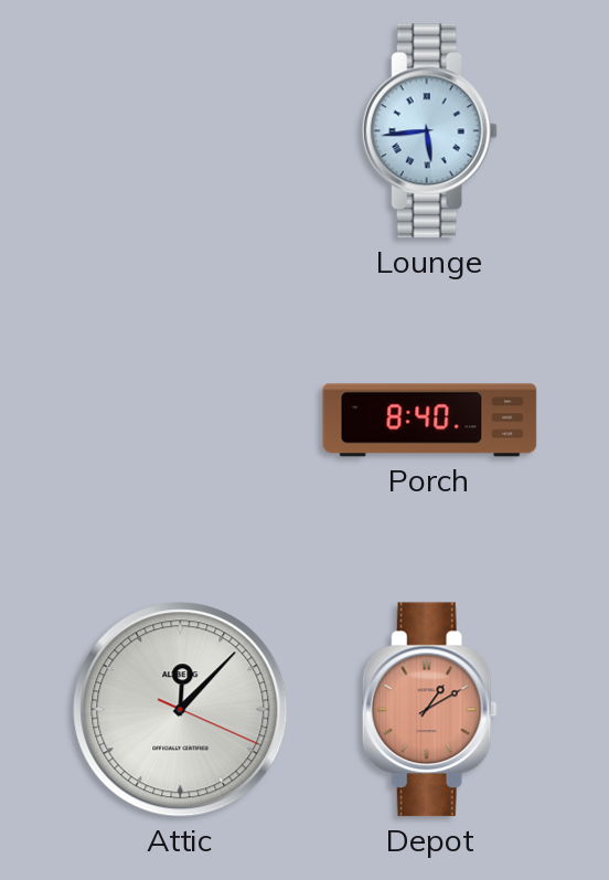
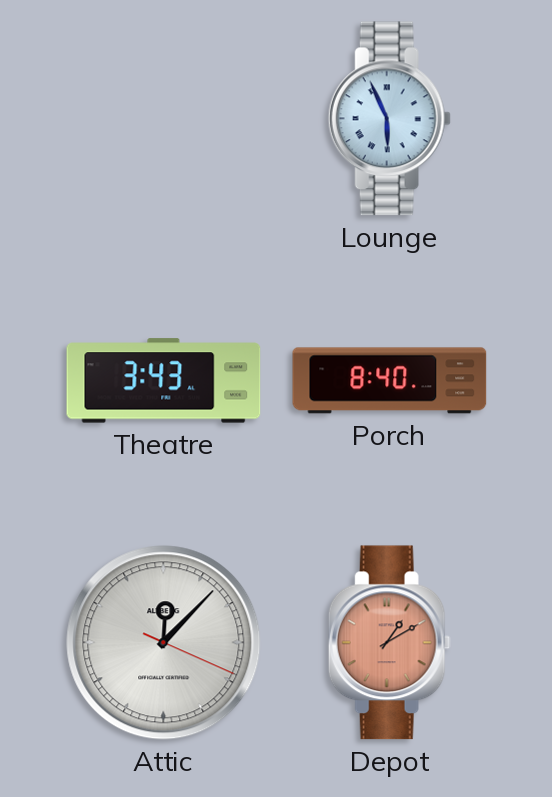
Lounge: 5:44 -> 5:56 (389, 119)
Theatre: none -> 3:43 (164, 381)
